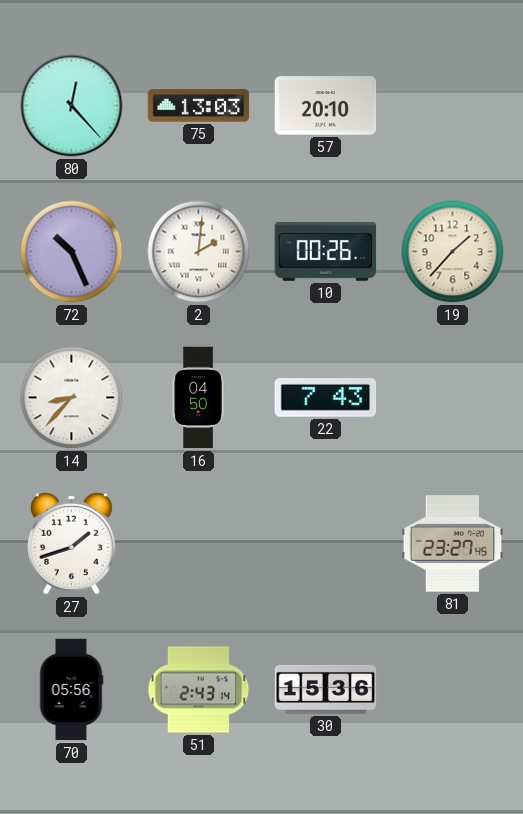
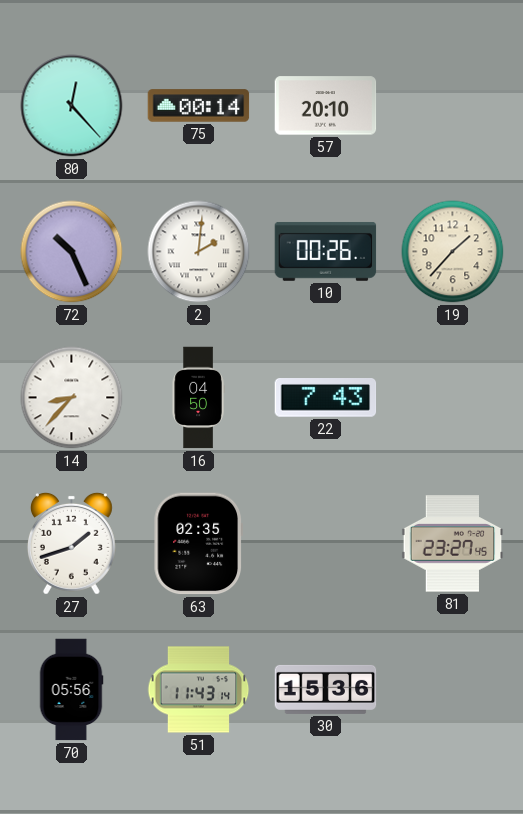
75: 13:03 -> 00:14 (199, 106)
63: none -> 02:35 (198, 544)
51: 2:43 -> 11:43 (199, 690)
